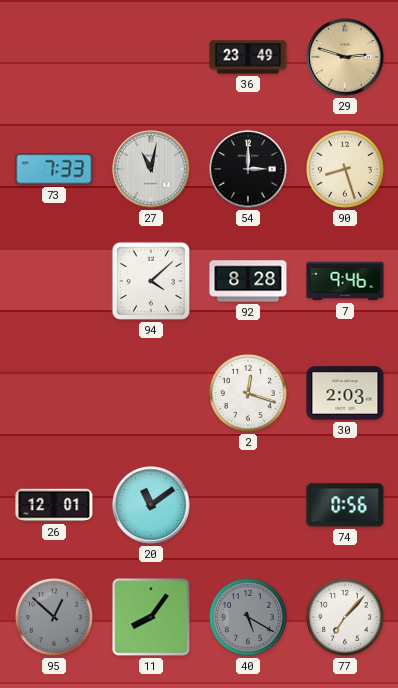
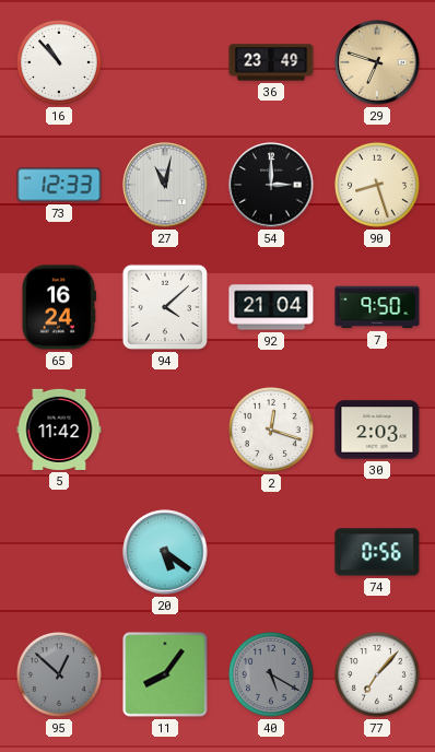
16: none -> 10:53 (60, 63)
29: 2:48 -> 6:48 (377, 62)
73: 7:33 -> 12:33 (59, 185)
65: none -> 16:24 (59, 307)
92: 8:28 -> 21:04 (271, 307)
7: 9:46 -> 9:50 (377, 307)
5: none -> 11:42 (59, 430)
26: 12:01 -> none (54, 505)
20: 11:09 -> 5:21 (165, 552)
